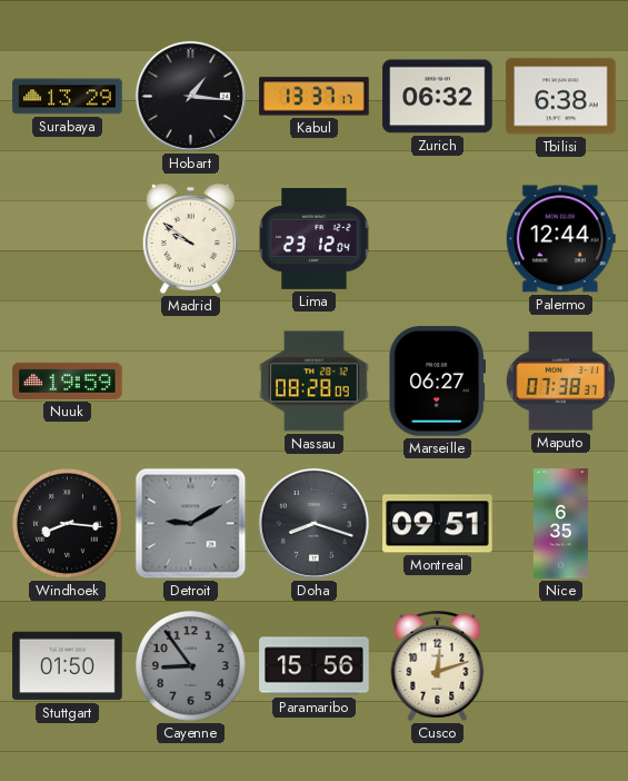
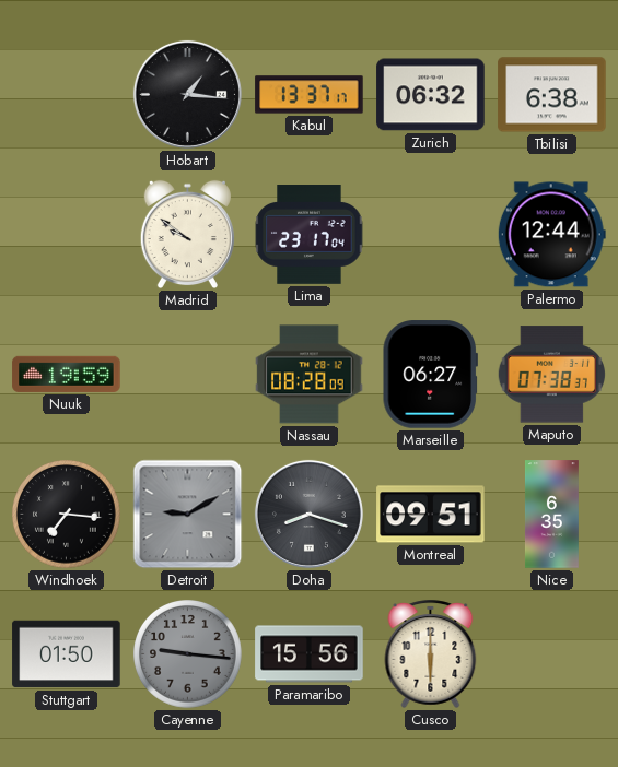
Surabaya: 13:29 -> none (68, 97)
Lima: 23:12 -> 23:17 (310, 235)
Windhoek: 8:16 -> 7:16 (67, 515)
Cayenne: 8:54 -> 9:16 (188, 654)
Cusco: 12:12 -> 6:00 (431, 653)
